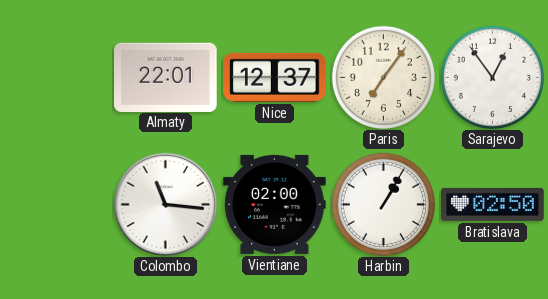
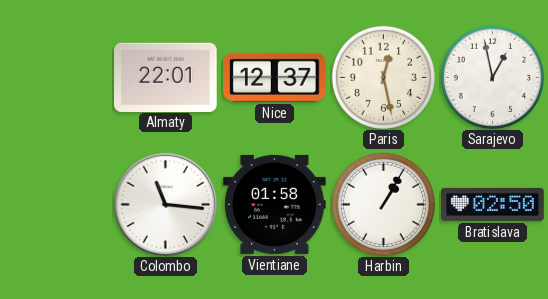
Paris: 7:06 -> 12:28 (383, 77)
Sarajevo: 12:54 -> 12:58 (492, 77)
Vientiane: 02:00 -> 01:58 (275, 204)
